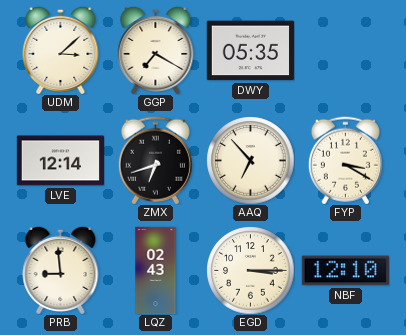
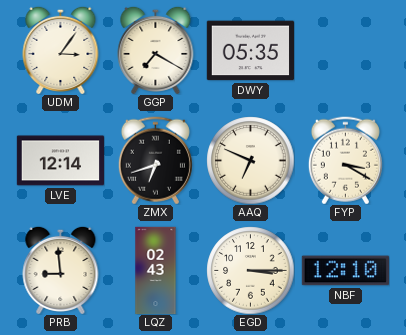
UDM: 3:08 -> 3:06 (61, 50)
AAQ: 6:53 -> 6:49 (250, 160)
